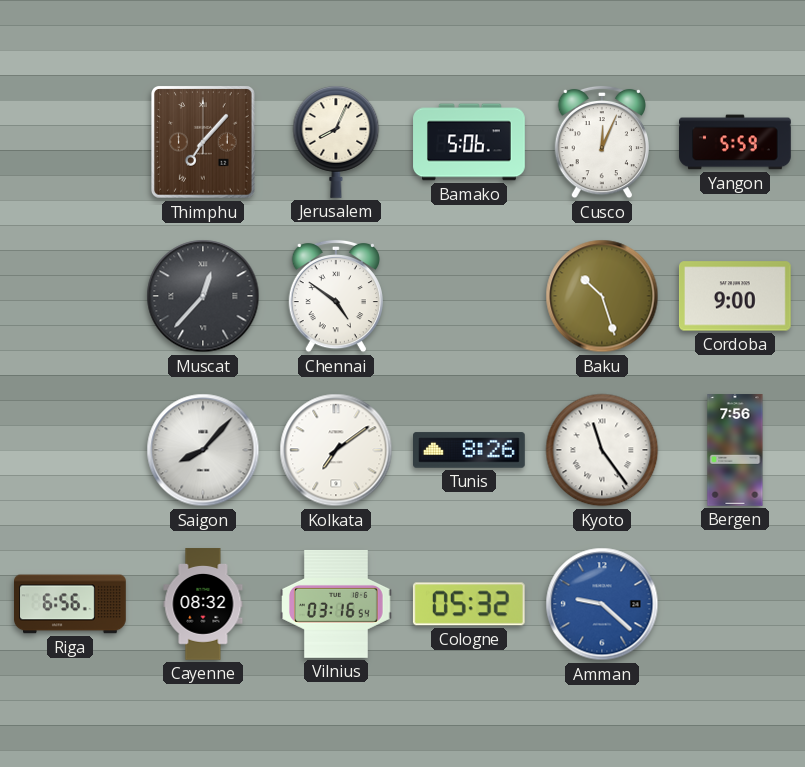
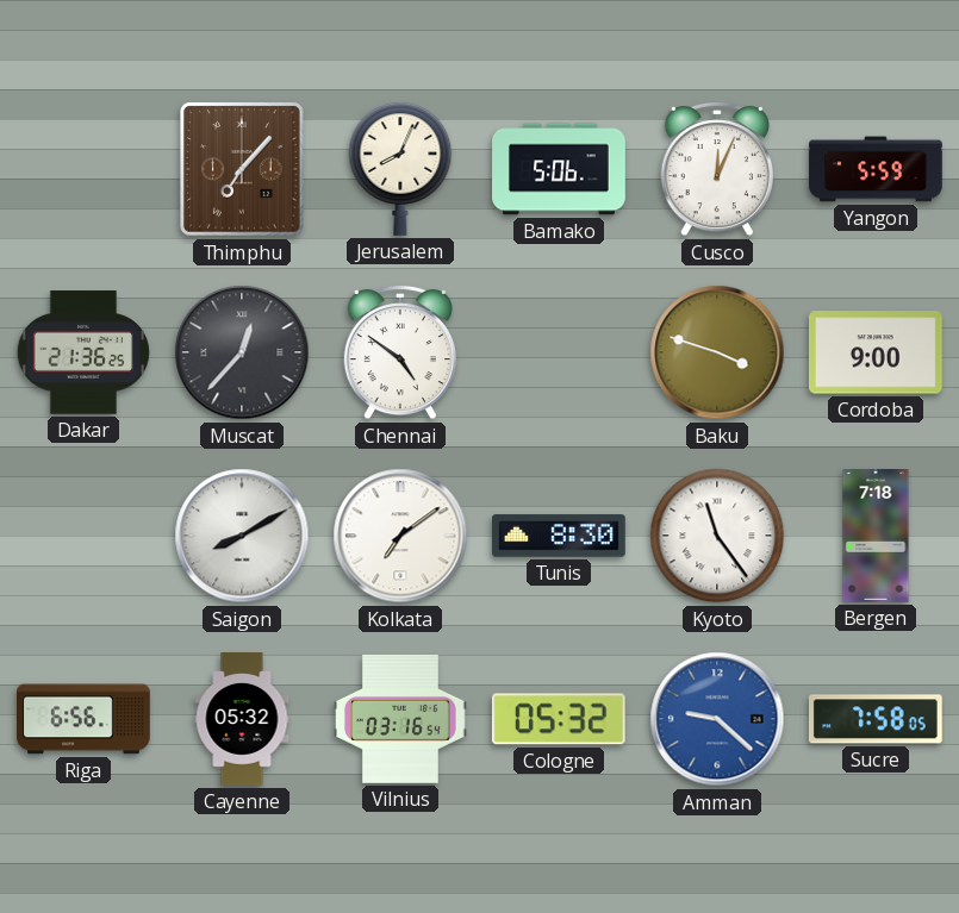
Dakar: none -> 21:36 (83, 352)
Baku: 10:27 -> 3:48 (717, 352)
Saigon: 8:07 -> 8:10 (242, 536)
Tunis: 8:26 -> 8:30 (560, 536)
Bergen: 7:56 -> 7:18 (876, 536)
Cayenne: 08:32 -> 05:32 (242, 719)
Sucre: none -> 7:58 (876, 719)
